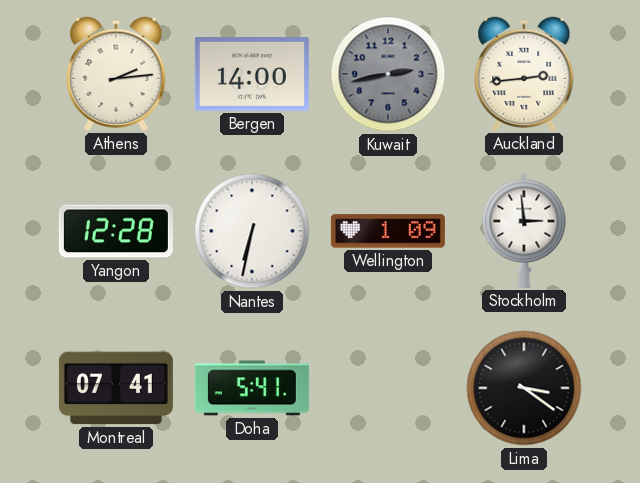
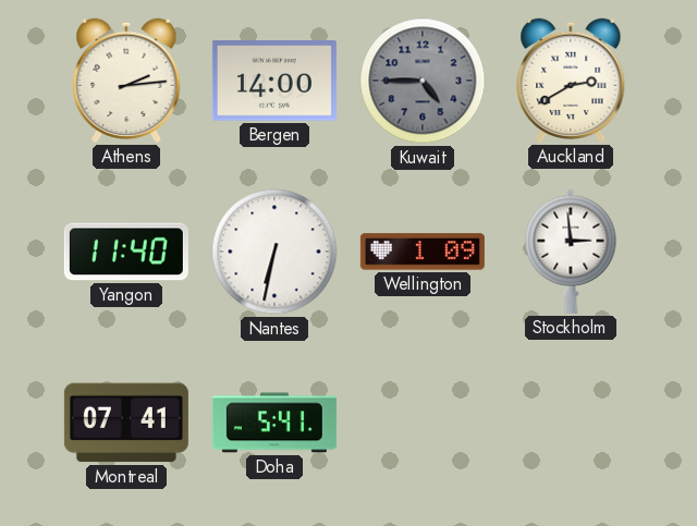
Kuwait: 2:43 -> 4:45 (423, 81)
Auckland: 2:44 -> 2:40 (571, 81)
Yangon: 12:28 -> 11:40 (126, 252)
Lima: 3:21 -> none (524, 388)
